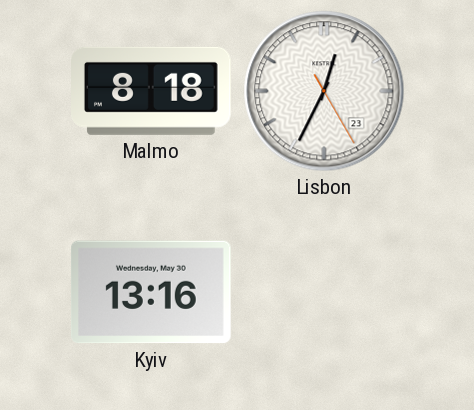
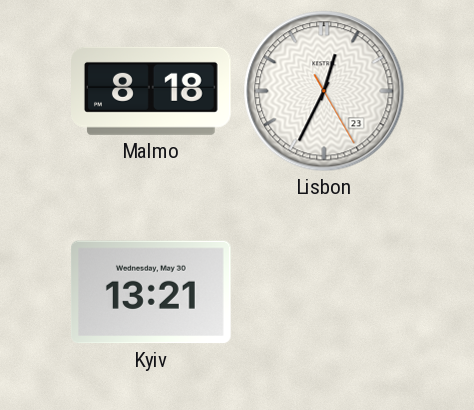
Kyiv: 13:16 -> 13:21 (151, 292)
